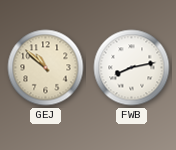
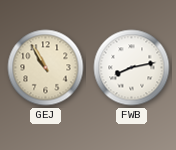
GEJ: 10:52 -> 10:55 (46, 68)
